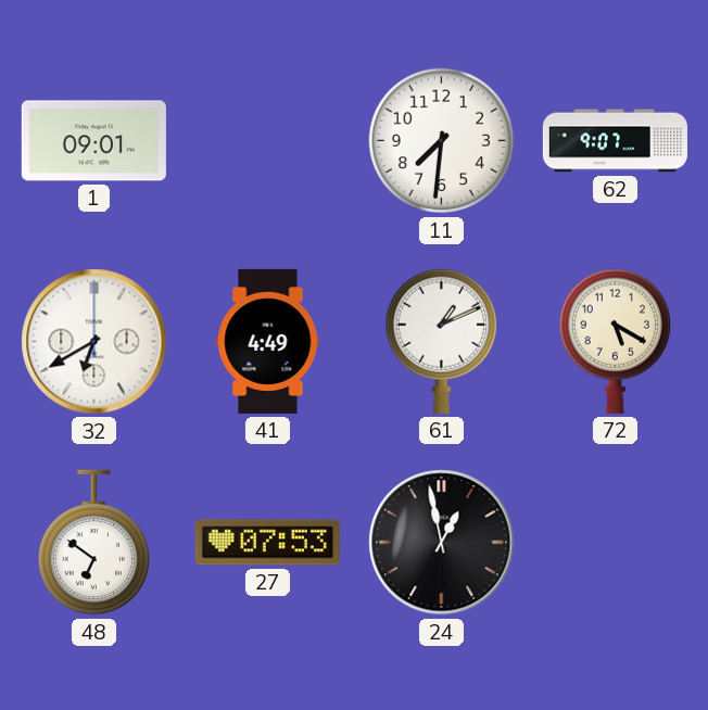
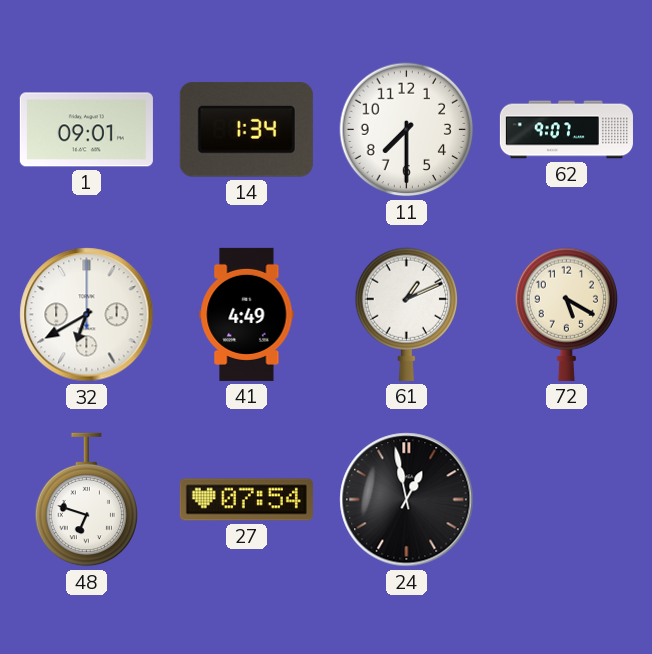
14: none -> 1:34 (246, 129)
11: 7:31 -> 7:30 (407, 130)
48: 6:51 -> 6:48 (86, 500)
27: 07:53 -> 07:54 (246, 500)
